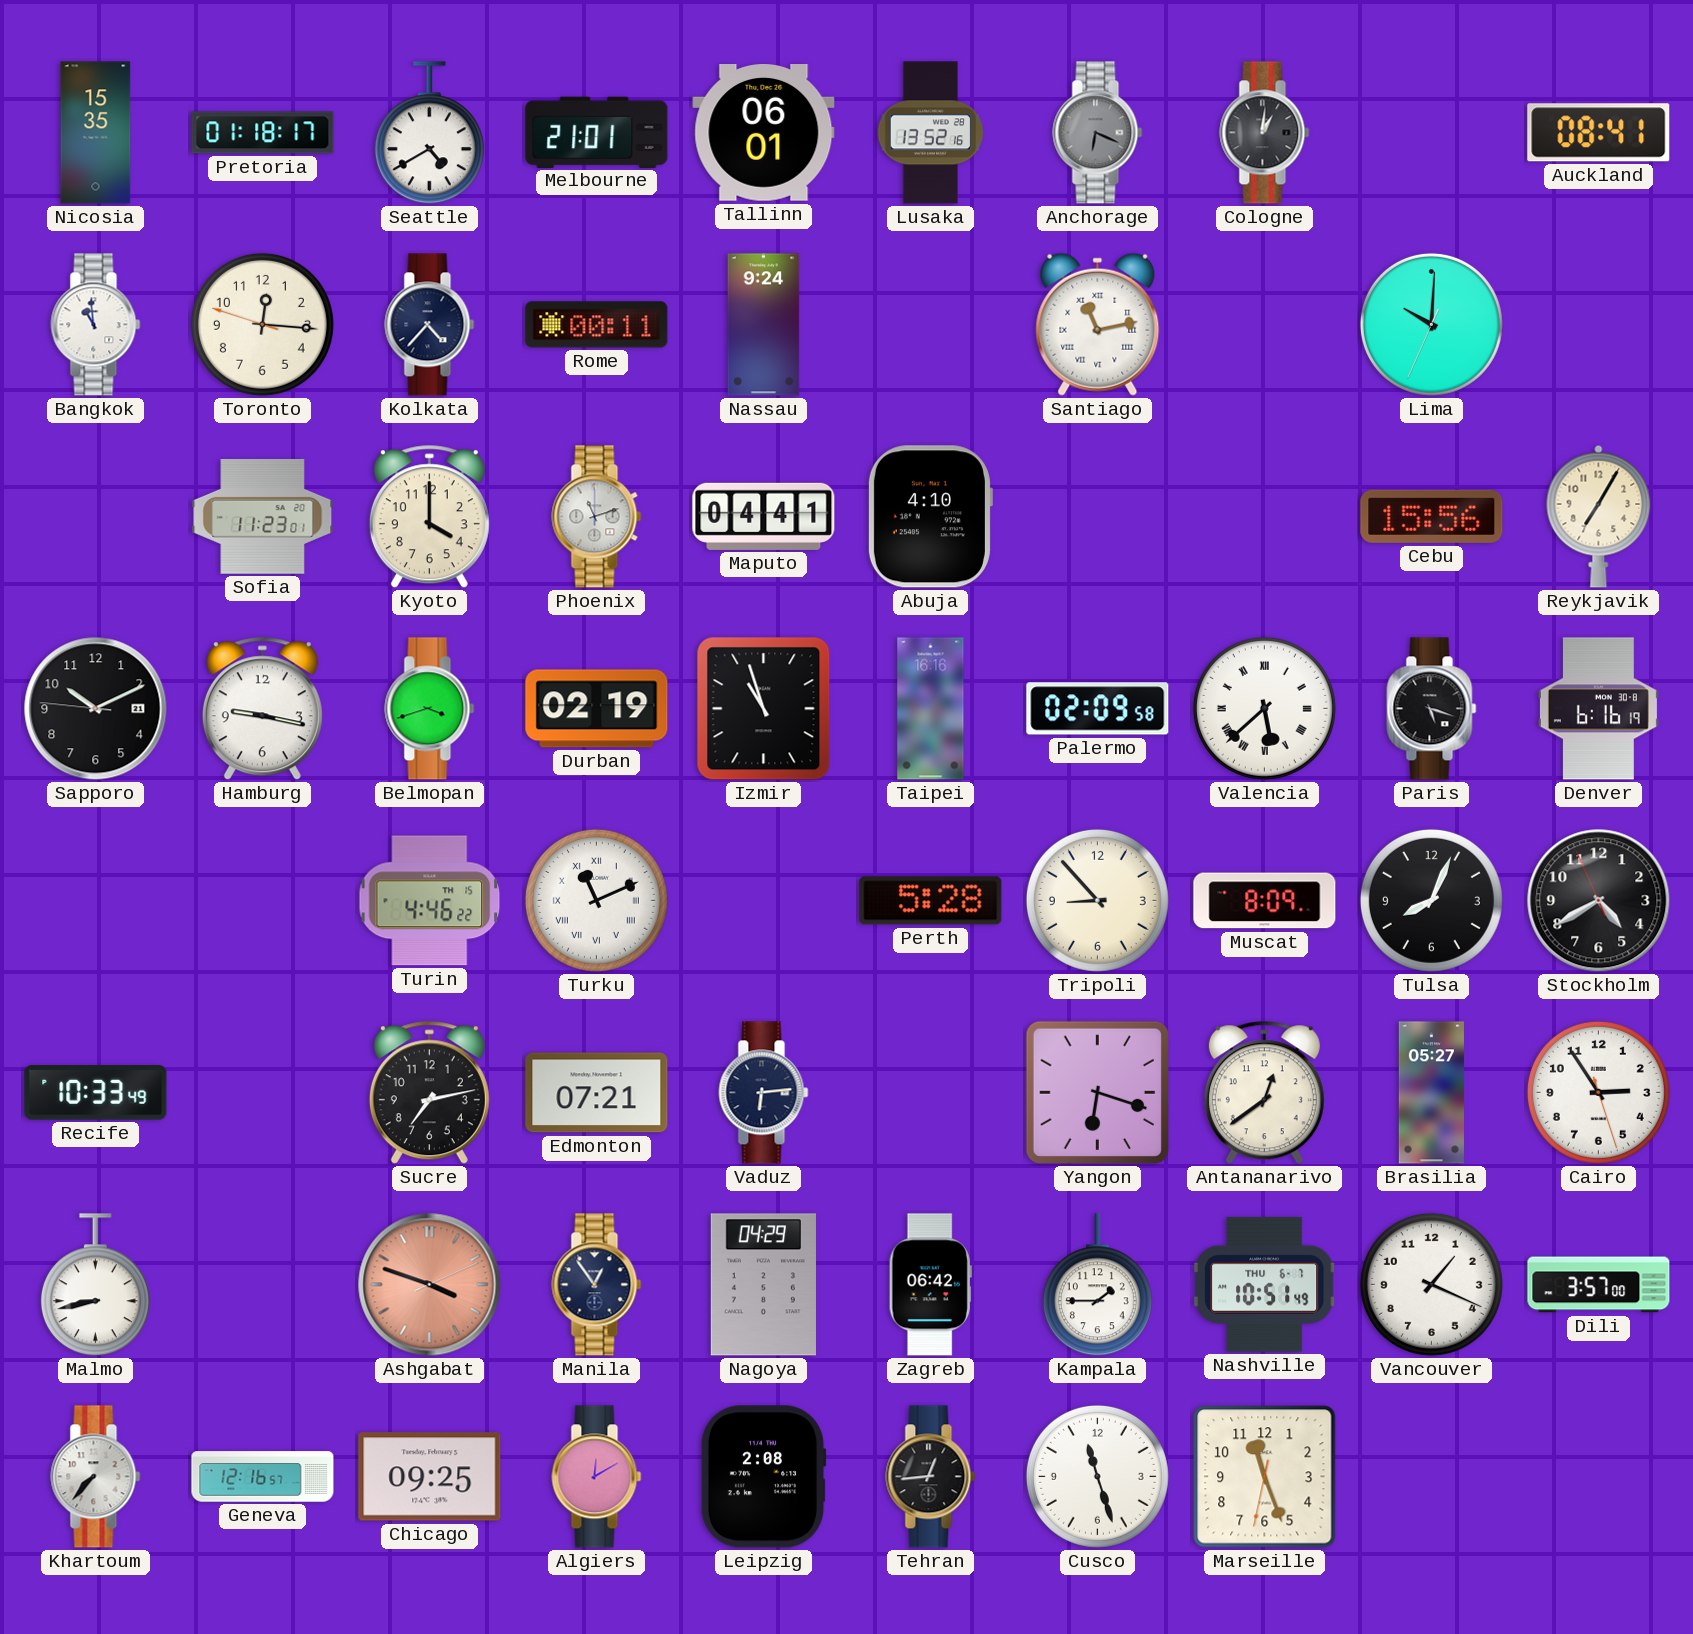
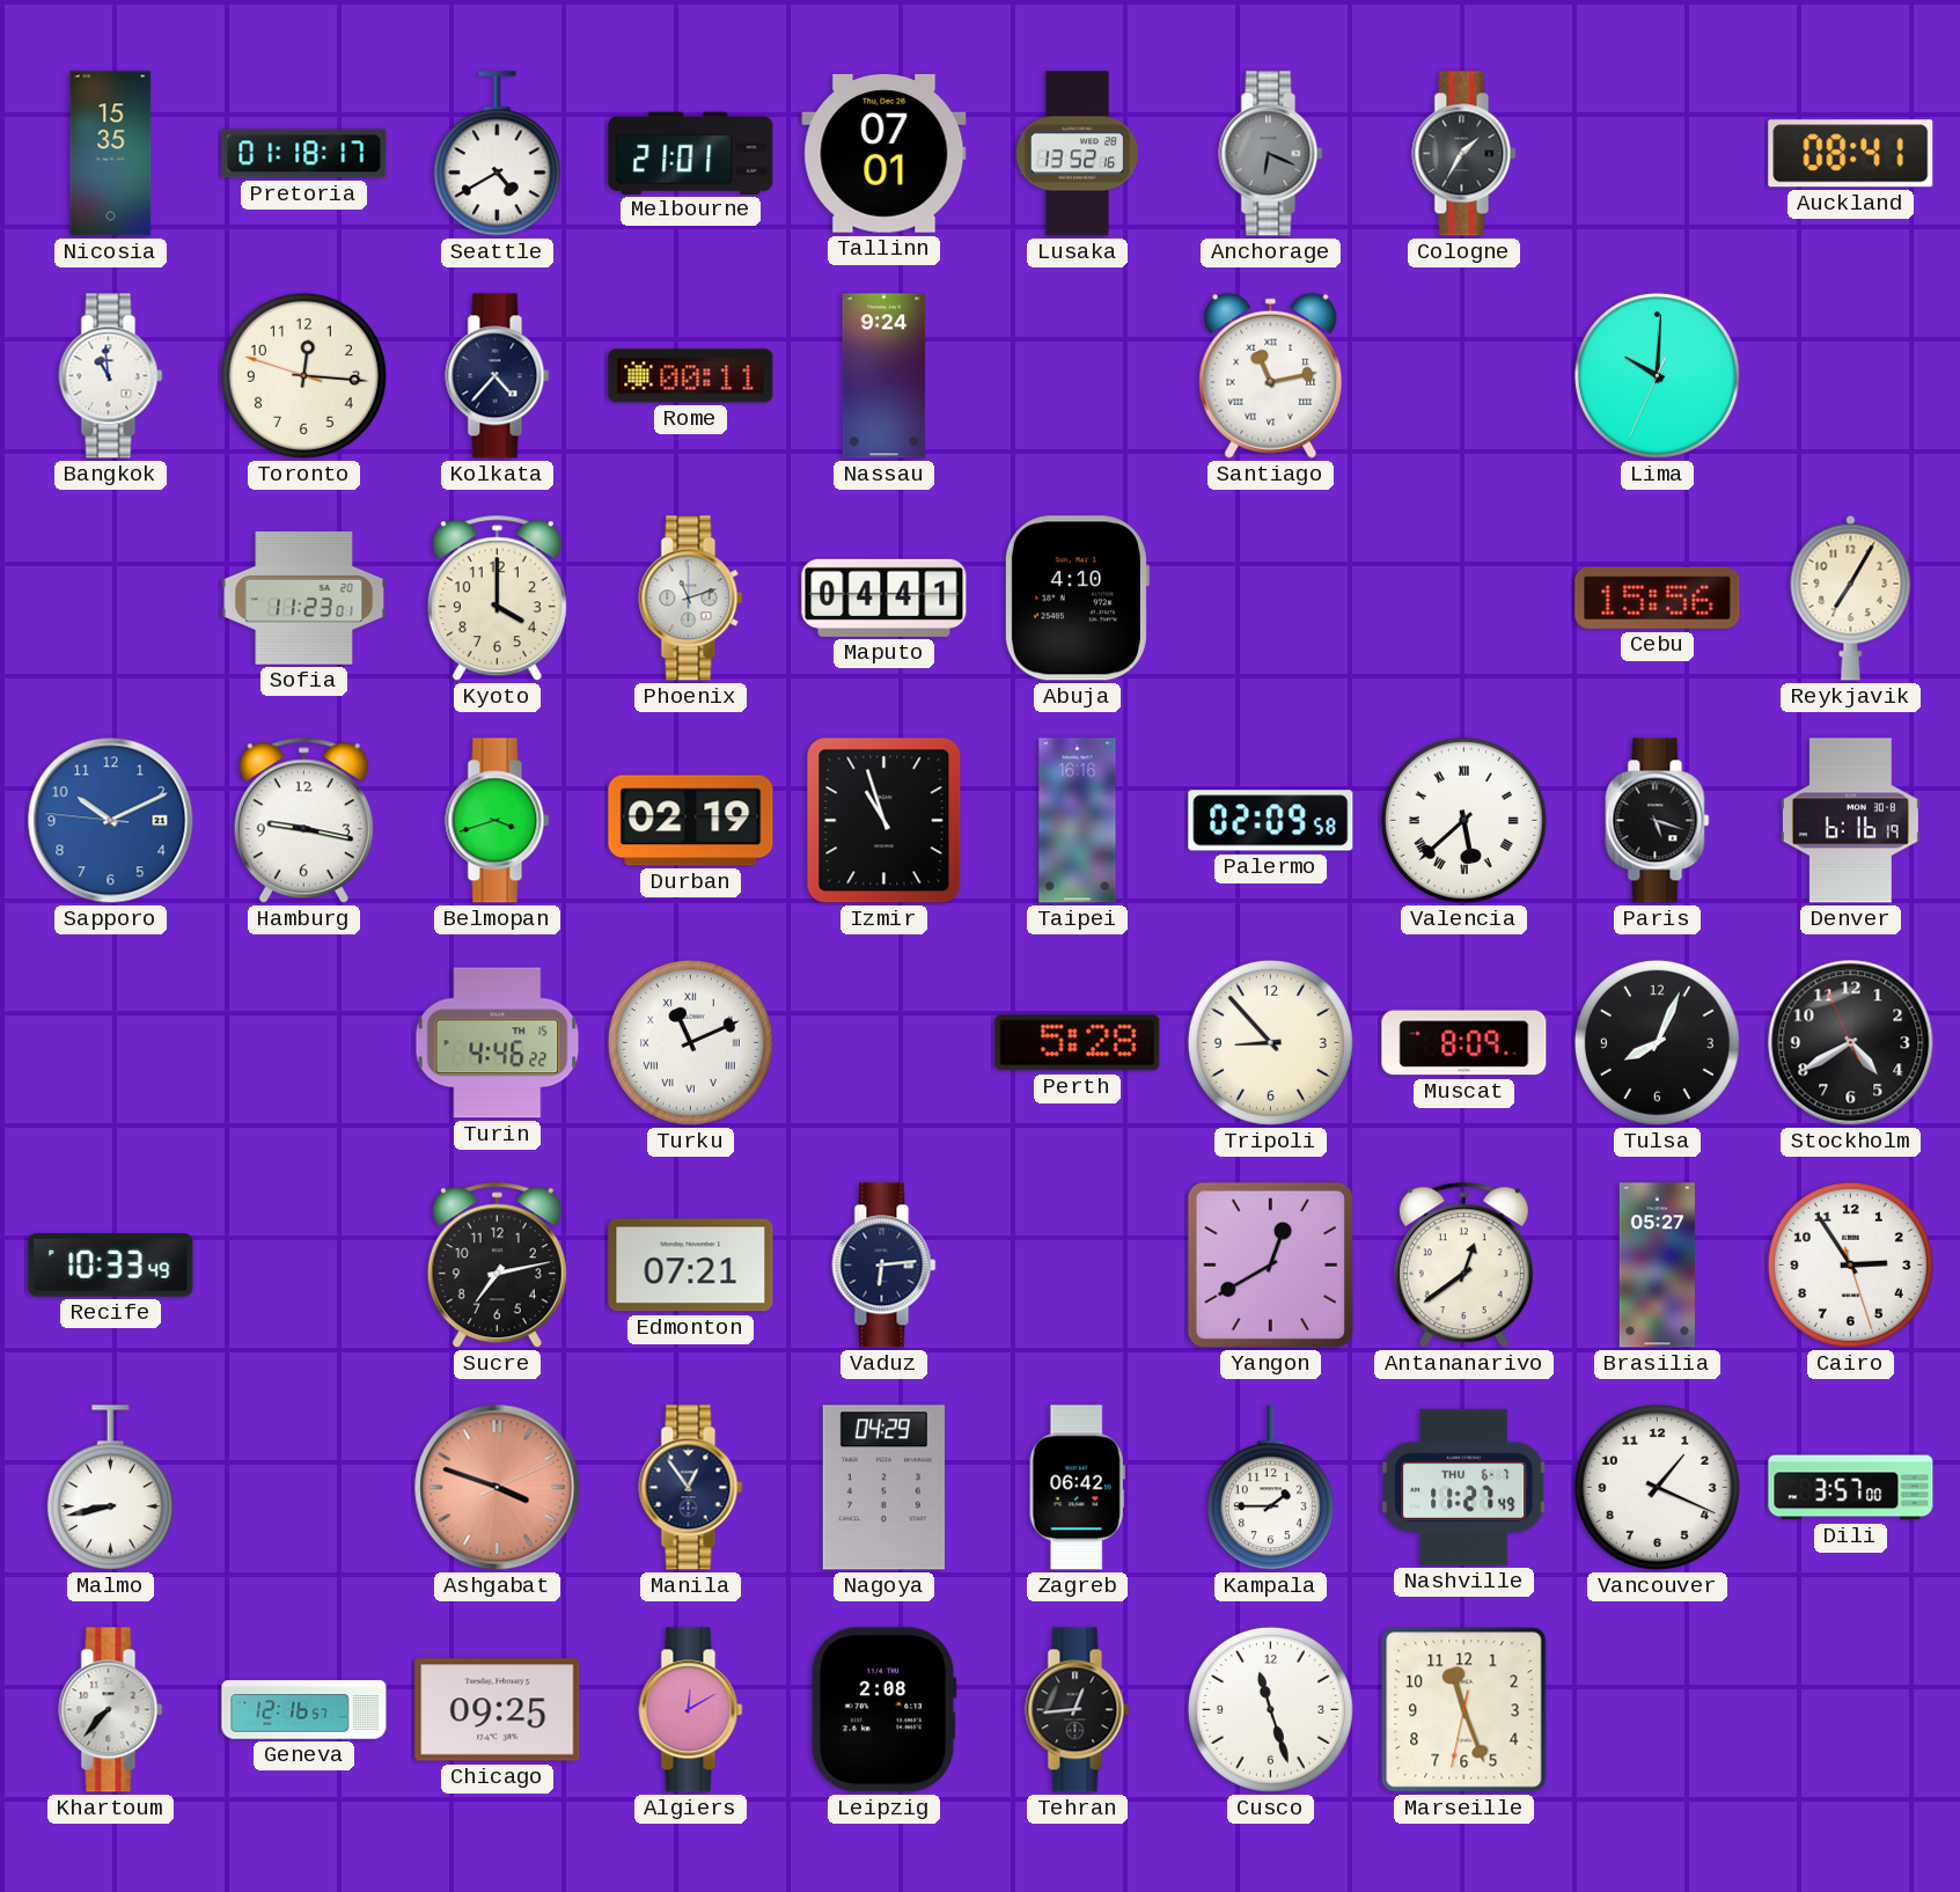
Tallinn: 06:01 -> 07:01 (884, 154)
Cologne: 1:01 -> 1:35 (1465, 154)
Sapporo dial: black -> blue (111, 821)
Yangon: 6:18 -> 12:40 (1270, 1264)
Nashville: 10:51 -> 11:27 (1465, 1487)
